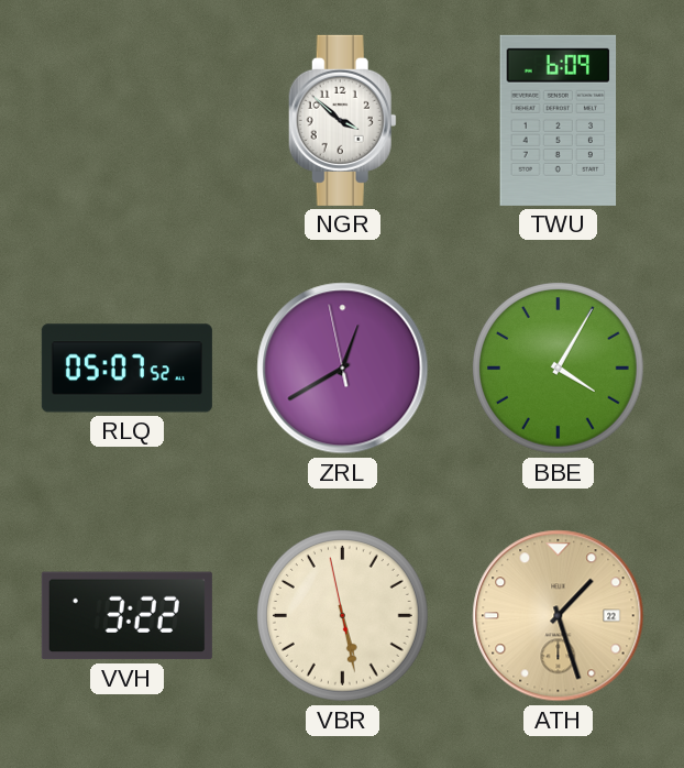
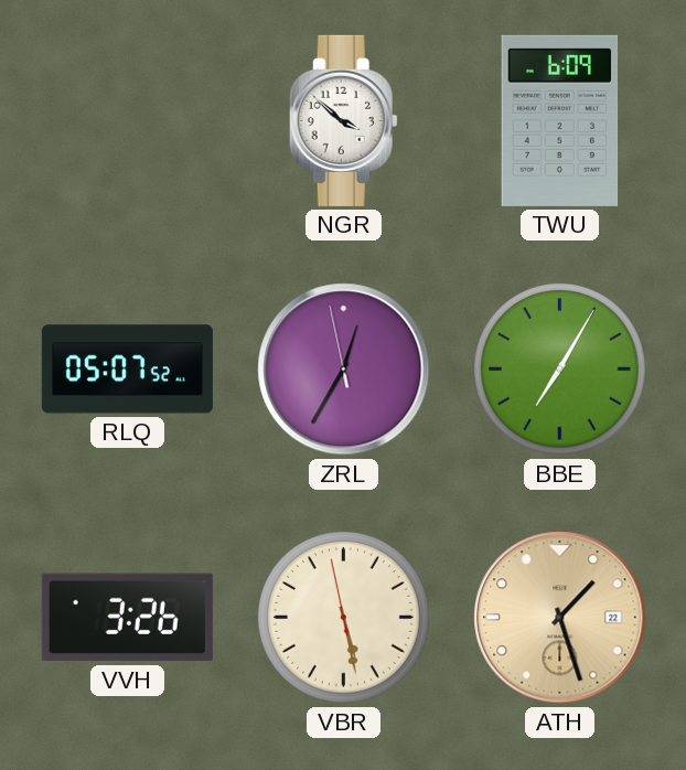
ZRL: 12:39 -> 12:34 (344, 370)
BBE: 4:05 -> 7:05 (559, 368)
VVH: 3:22 -> 3:26 (127, 618)
